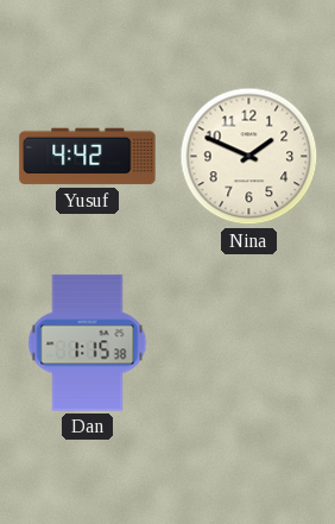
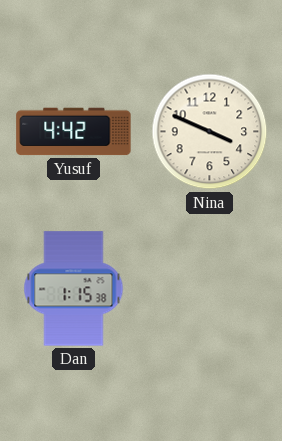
Nina: 1:49 -> 3:49 (210, 132)
